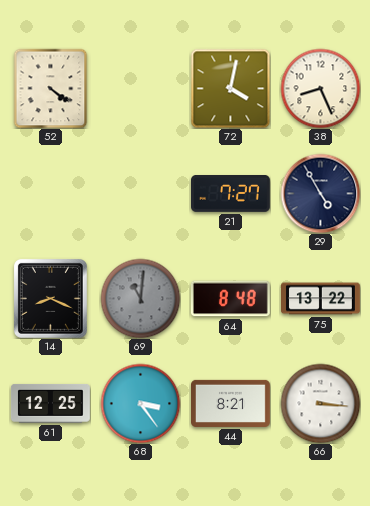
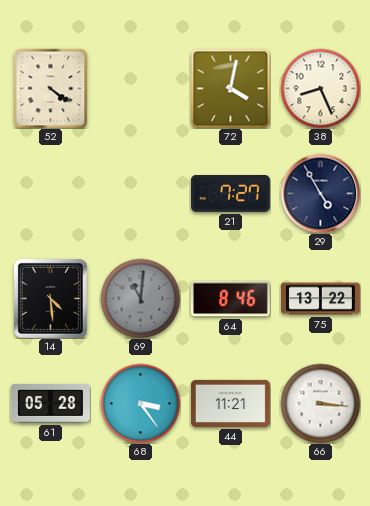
14: 8:19 -> 4:29 (50, 298)
64: 8:48 -> 8:46 (230, 299)
61: 12:25 -> 05:28 (51, 403)
44: 8:21 -> 11:21 (231, 403)
